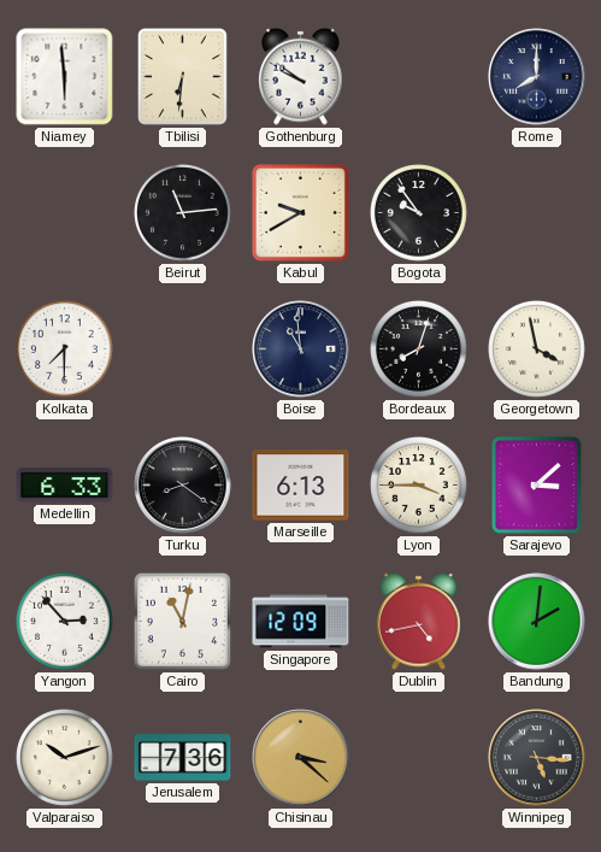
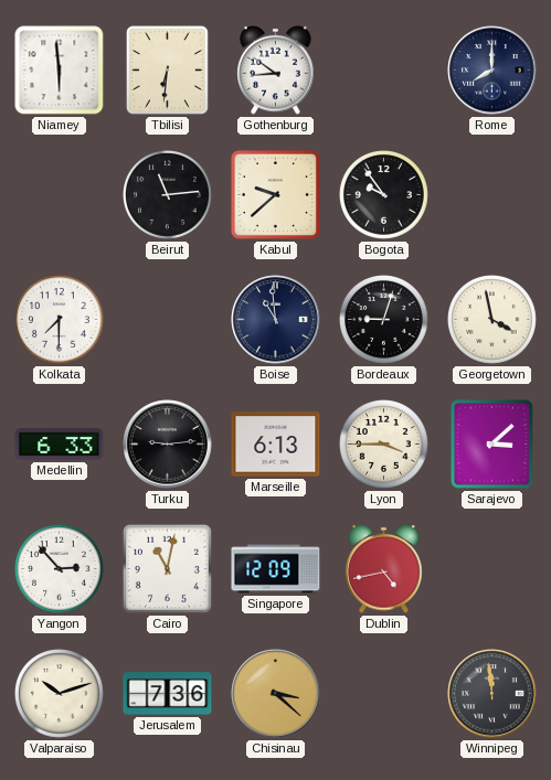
Gothenburg: 9:51 -> 8:51 (276, 70)
Kabul: 9:40 -> 9:38 (275, 194)
Bordeaux: 8:03 -> 9:03 (384, 320)
Turku: 8:21 -> 9:14 (168, 445)
Bandung: 2:01 -> none (537, 622)
Winnipeg: 5:16 -> 11:59 (492, 694)
